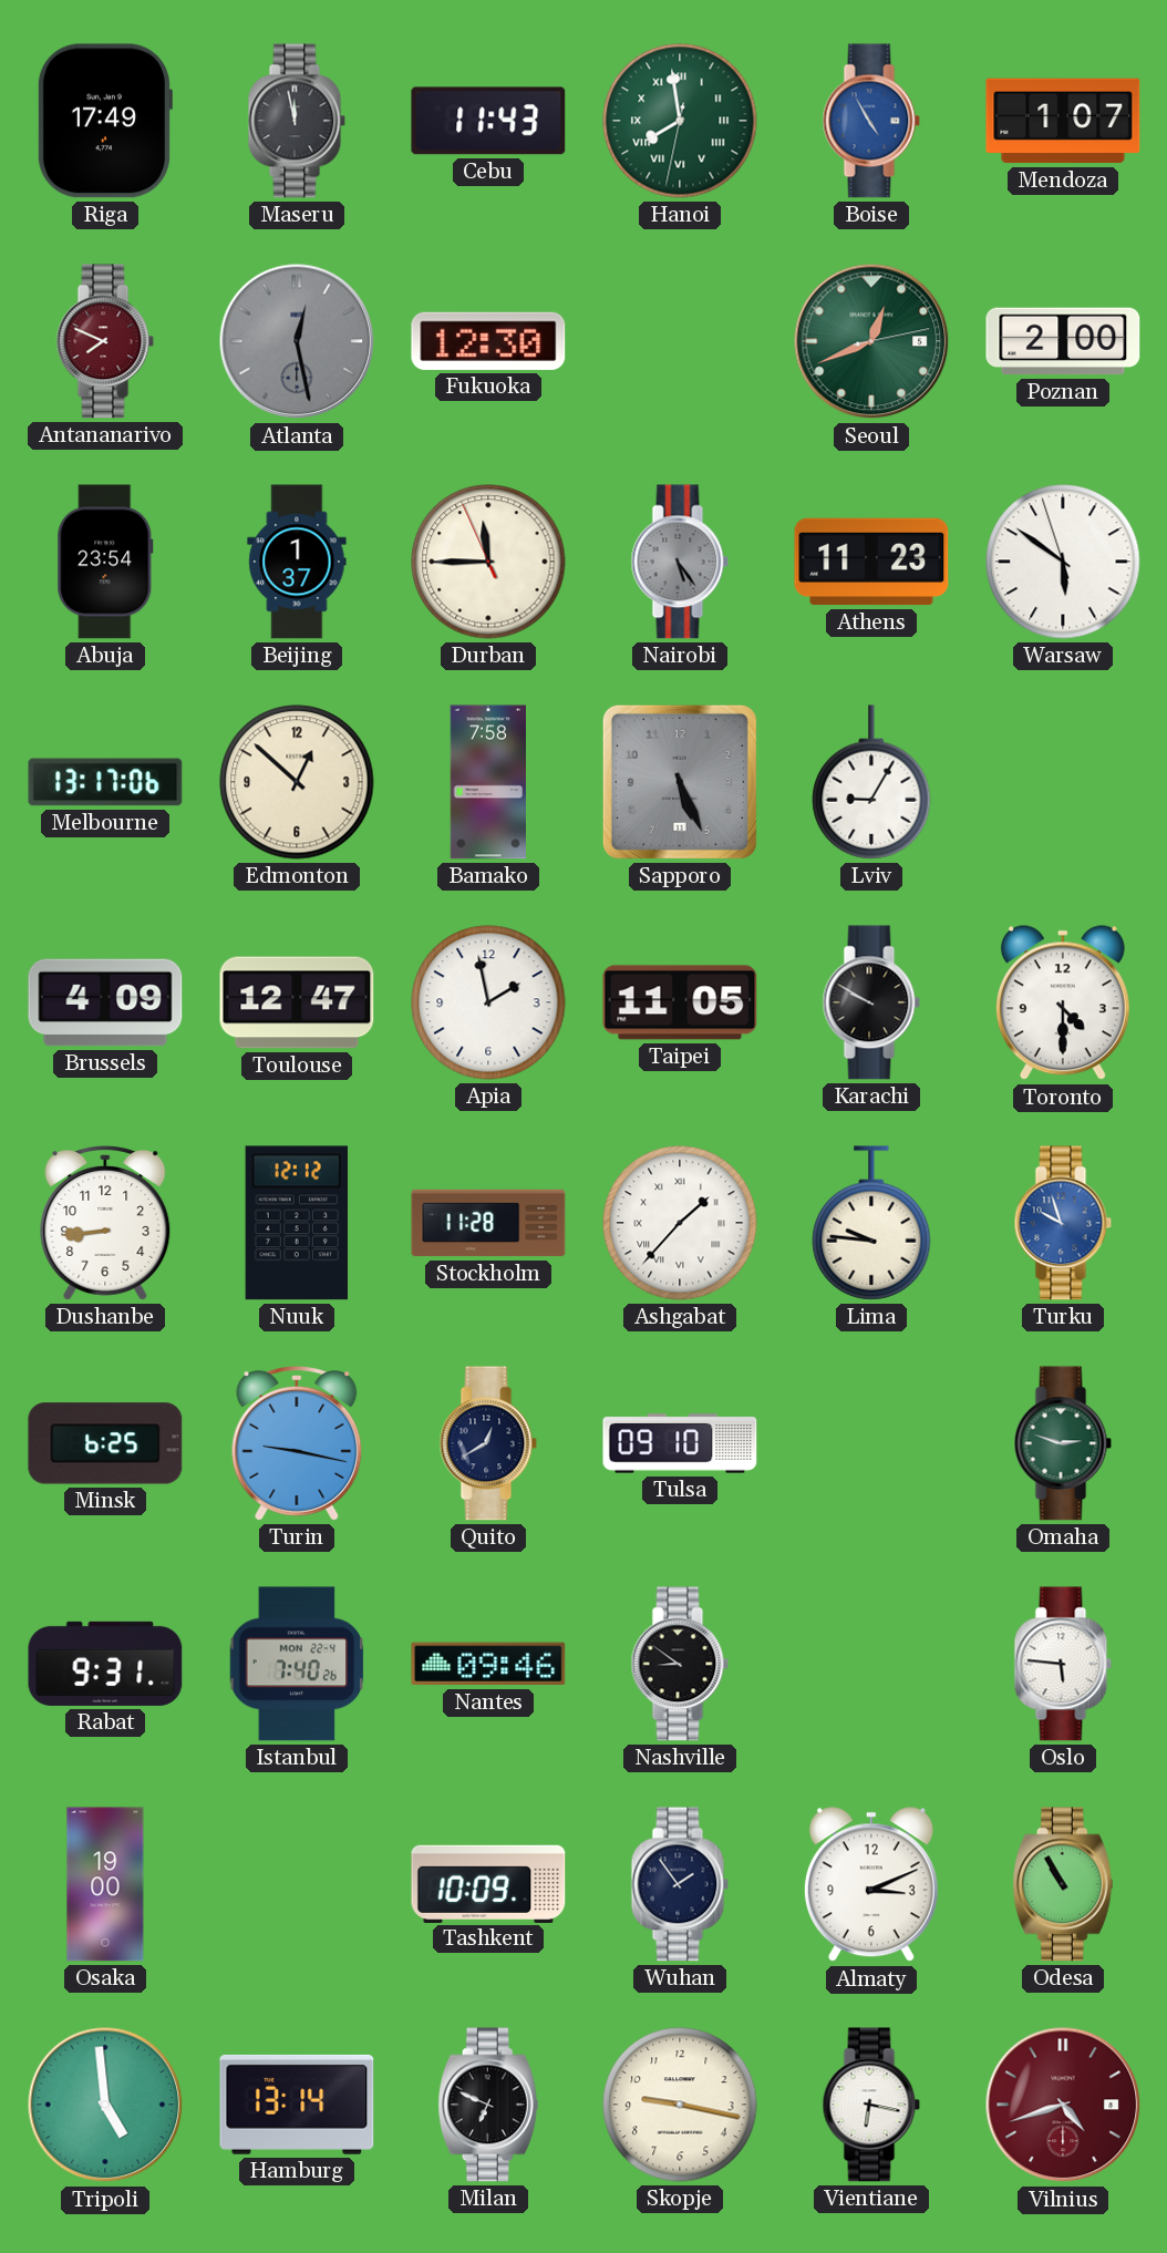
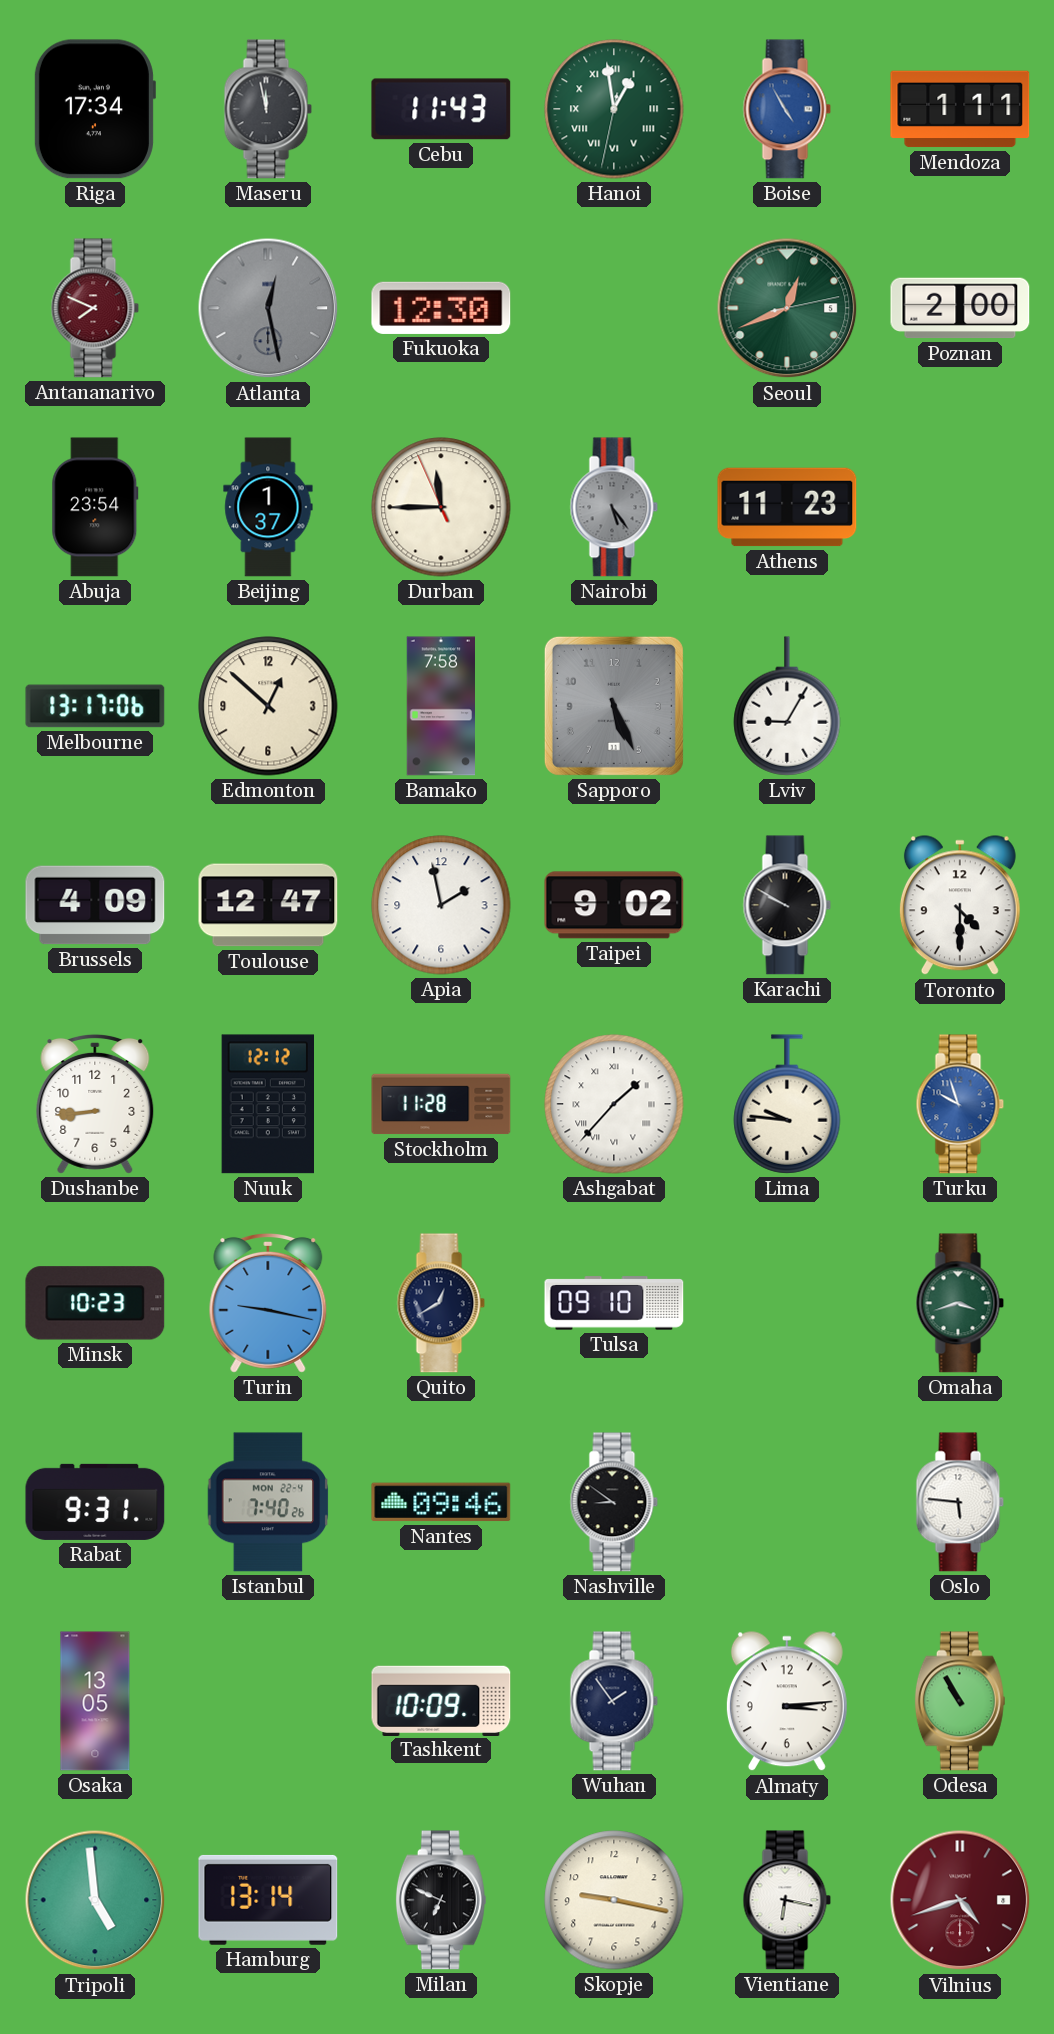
Riga: 17:49 -> 17:34 (94, 109)
Hanoi: 7:58 -> 12:58 (614, 109)
Mendoza: 1:07 -> 1:11 (960, 109)
Warsaw: 5:50 -> none (1063, 562)
Taipei: 11:05 -> 9:02 (614, 905)
Minsk: 6:25 -> 10:23 (95, 1303)
Omaha: 2:48 -> 3:42 (960, 1303)
Osaka: 19:00 -> 13:05 (95, 1701)
Almaty: 3:11 -> 3:14 (787, 1702)
